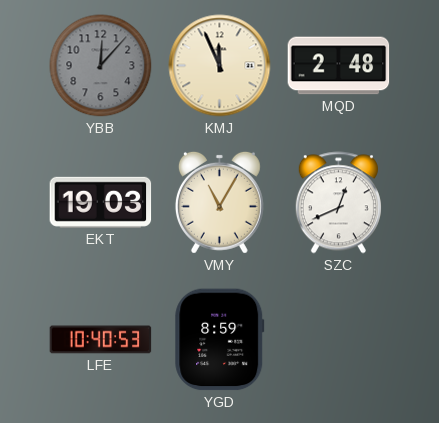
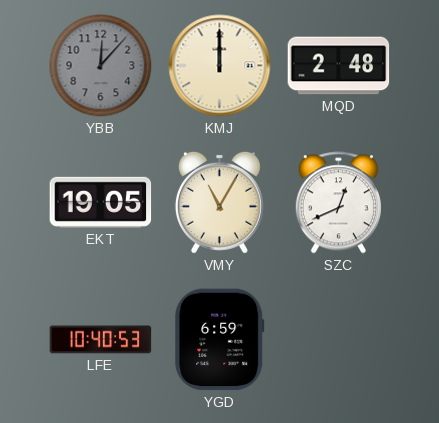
KMJ: 11:56 -> 12:00 (220, 66)
EKT: 19:03 -> 19:05 (101, 202)
YGD: 8:59 -> 6:59 (220, 340)
